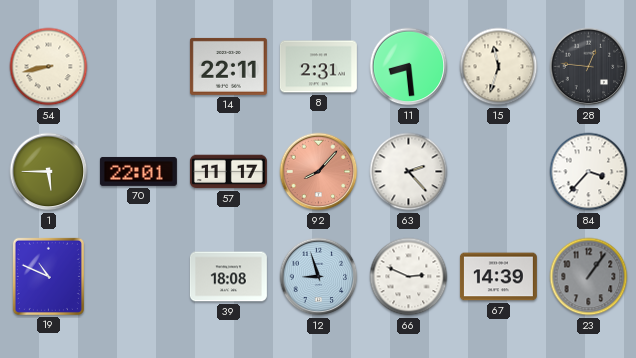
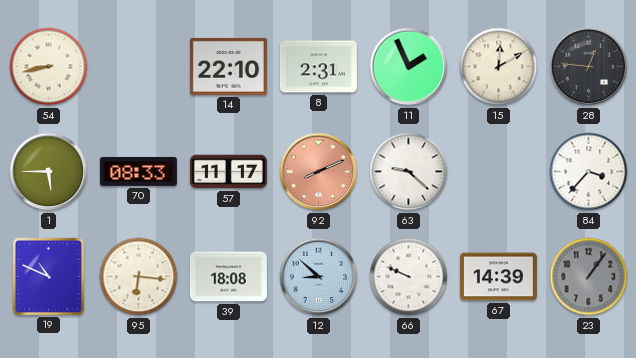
14: 22:11 -> 22:10 (228, 66)
11: 8:29 -> 1:56 (409, 67)
15: 11:33 -> 12:10 (499, 67)
70: 22:01 -> 08:33 (138, 171)
92: 8:07 -> 8:11 (319, 172)
63: 2:23 -> 9:22 (409, 172)
95: none -> 6:16 (139, 277)
12: 8:57 -> 8:52 (319, 277)
66: 2:49 -> 9:49 (409, 277)
